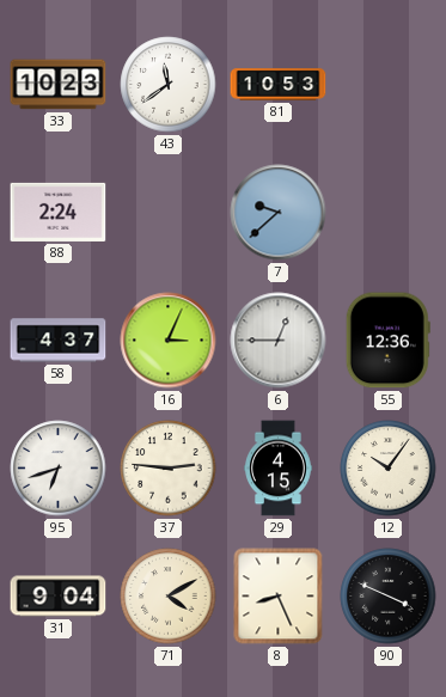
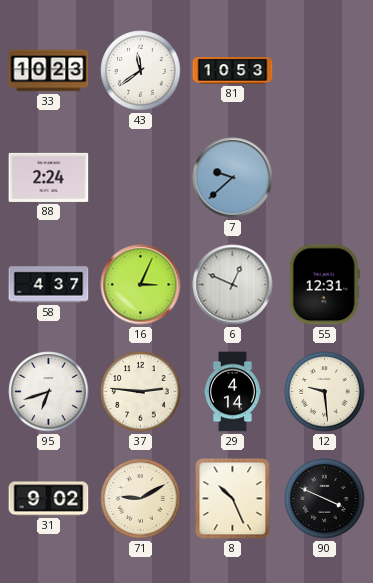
6: 12:45 -> 12:49 (233, 285)
55: 12:36 -> 12:31 (324, 285)
29: 4:15 -> 4:14 (233, 392)
12: 10:06 -> 9:29 (325, 392)
31: 9:04 -> 9:02 (49, 499)
71: 4:10 -> 9:10 (141, 499)
8: 8:26 -> 10:26 (233, 499)
